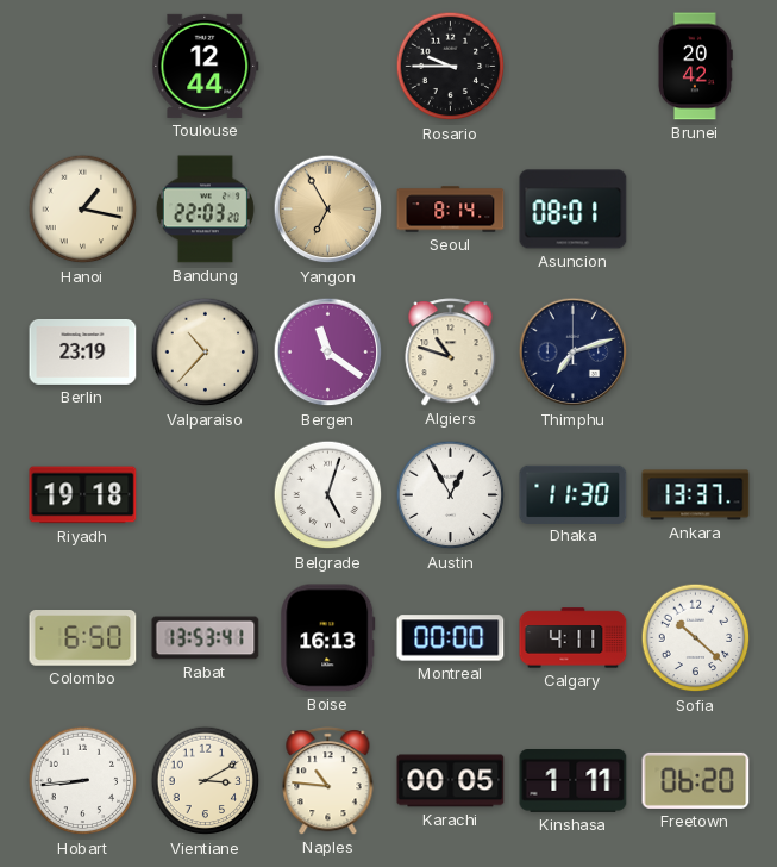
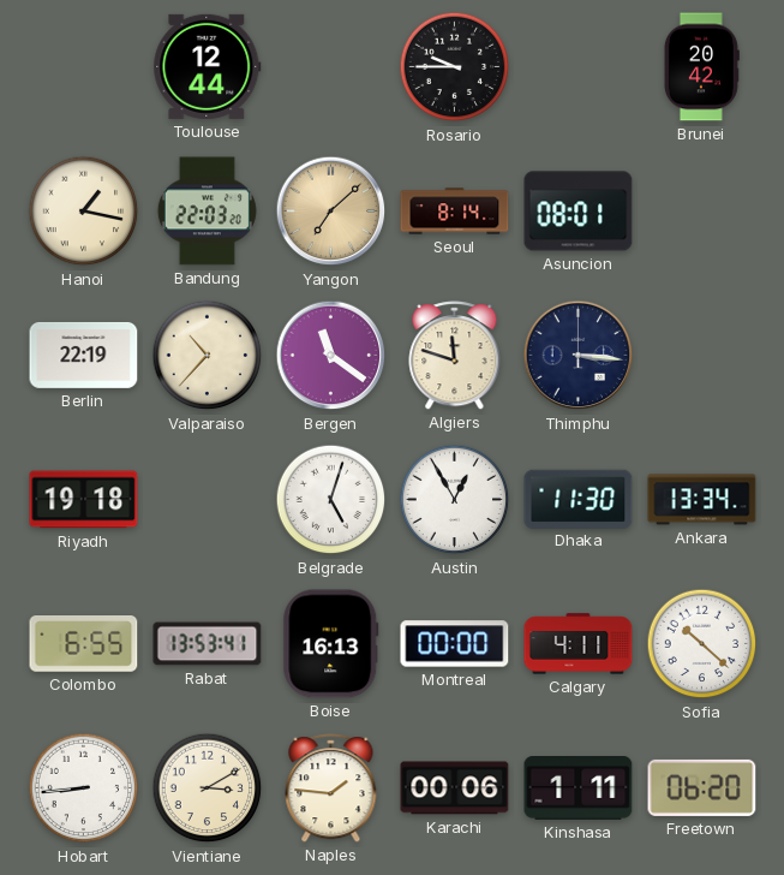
Yangon: 6:55 -> 7:08 (331, 212)
Berlin: 23:19 -> 22:19 (84, 355)
Algiers: 10:48 -> 11:48 (455, 356)
Thimphu: 7:12 -> 3:16 (579, 356)
Ankara: 13:37 -> 13:34 (702, 500)
Colombo: 6:50 -> 6:55 (84, 644)
Naples: 10:46 -> 1:46 (331, 788)
Karachi: 00:05 -> 00:06 (455, 788)
